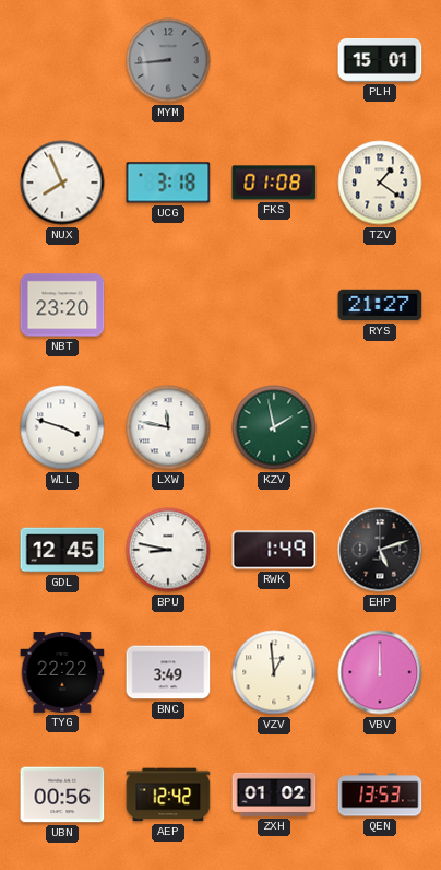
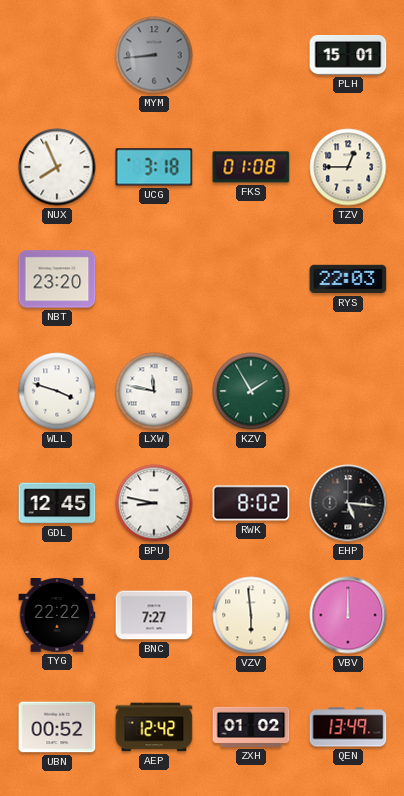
TZV: 1:21 -> 12:45 (348, 167)
RYS: 21:27 -> 22:03 (348, 279)
KZV: 1:58 -> 1:55 (251, 391)
RWK: 1:49 -> 8:02 (251, 503)
EHP: 5:12 -> 5:16 (348, 503)
BNC: 3:49 -> 7:27 (154, 615)
VZV: 12:59 -> 5:59 (251, 615)
UBN: 00:56 -> 00:52 (57, 727)
QEN: 13:53 -> 13:49 (348, 727)
